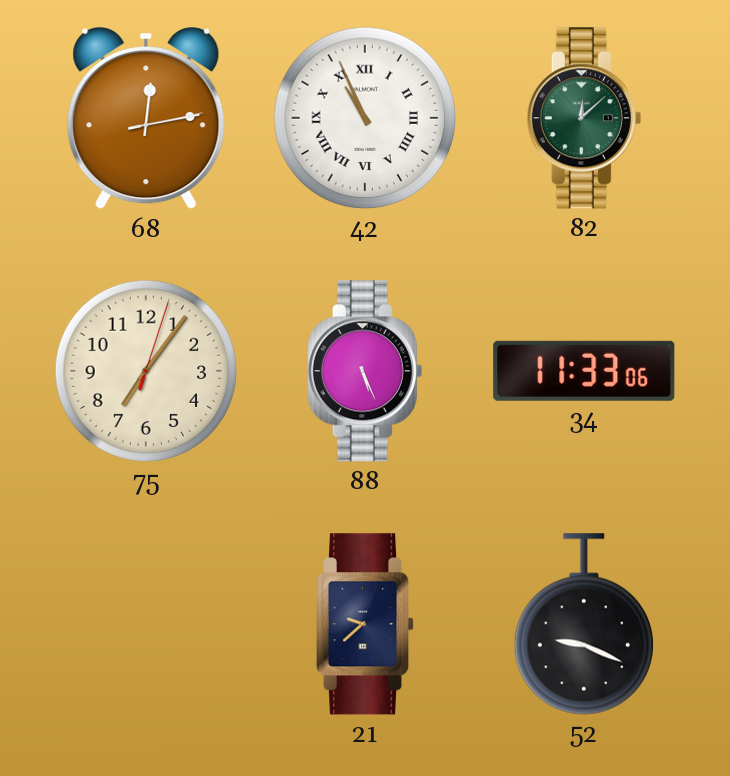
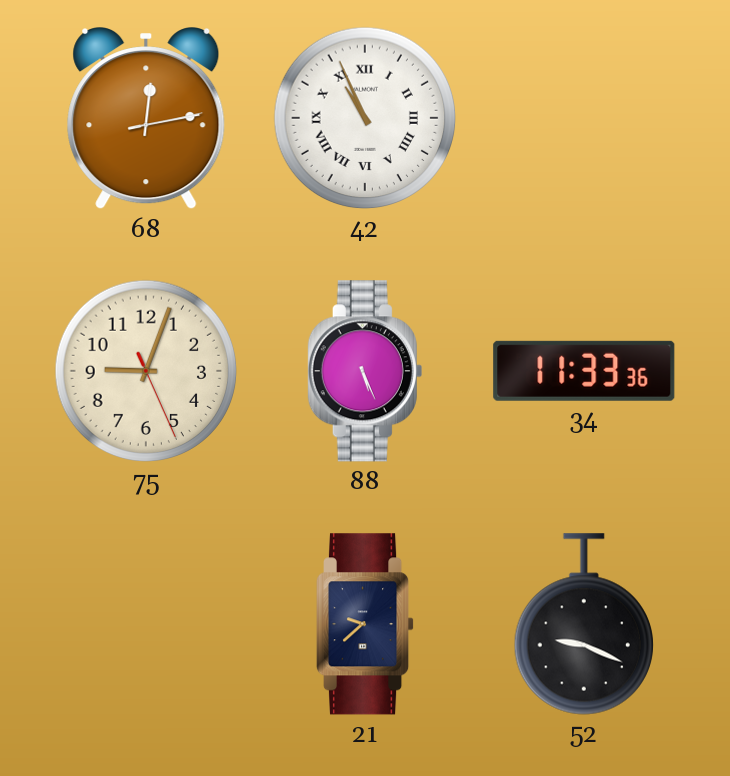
82: 12:08 -> none (584, 118)
75: 7:06 -> 9:03 (146, 371)
34: 11:33:06 -> 11:33:36 (584, 371)
